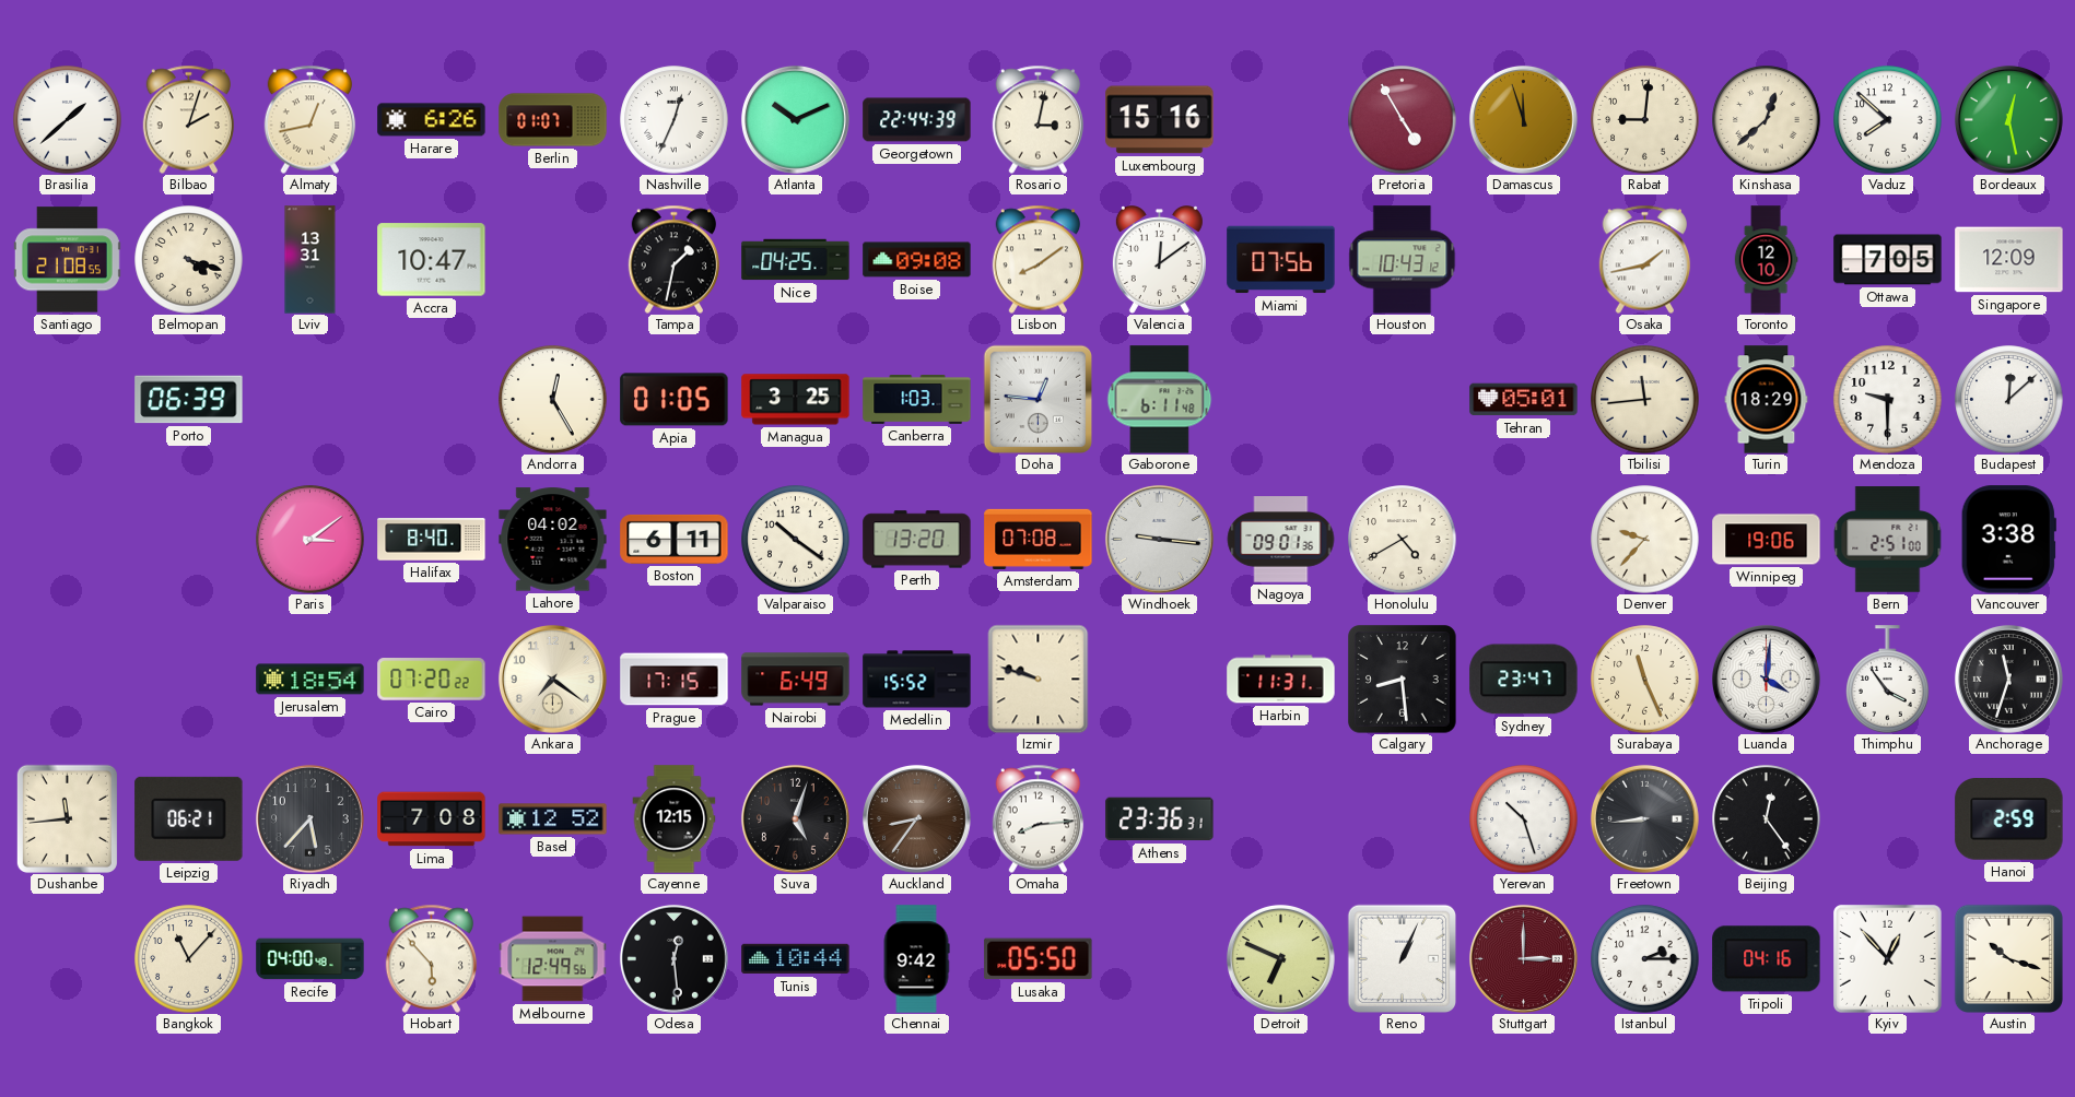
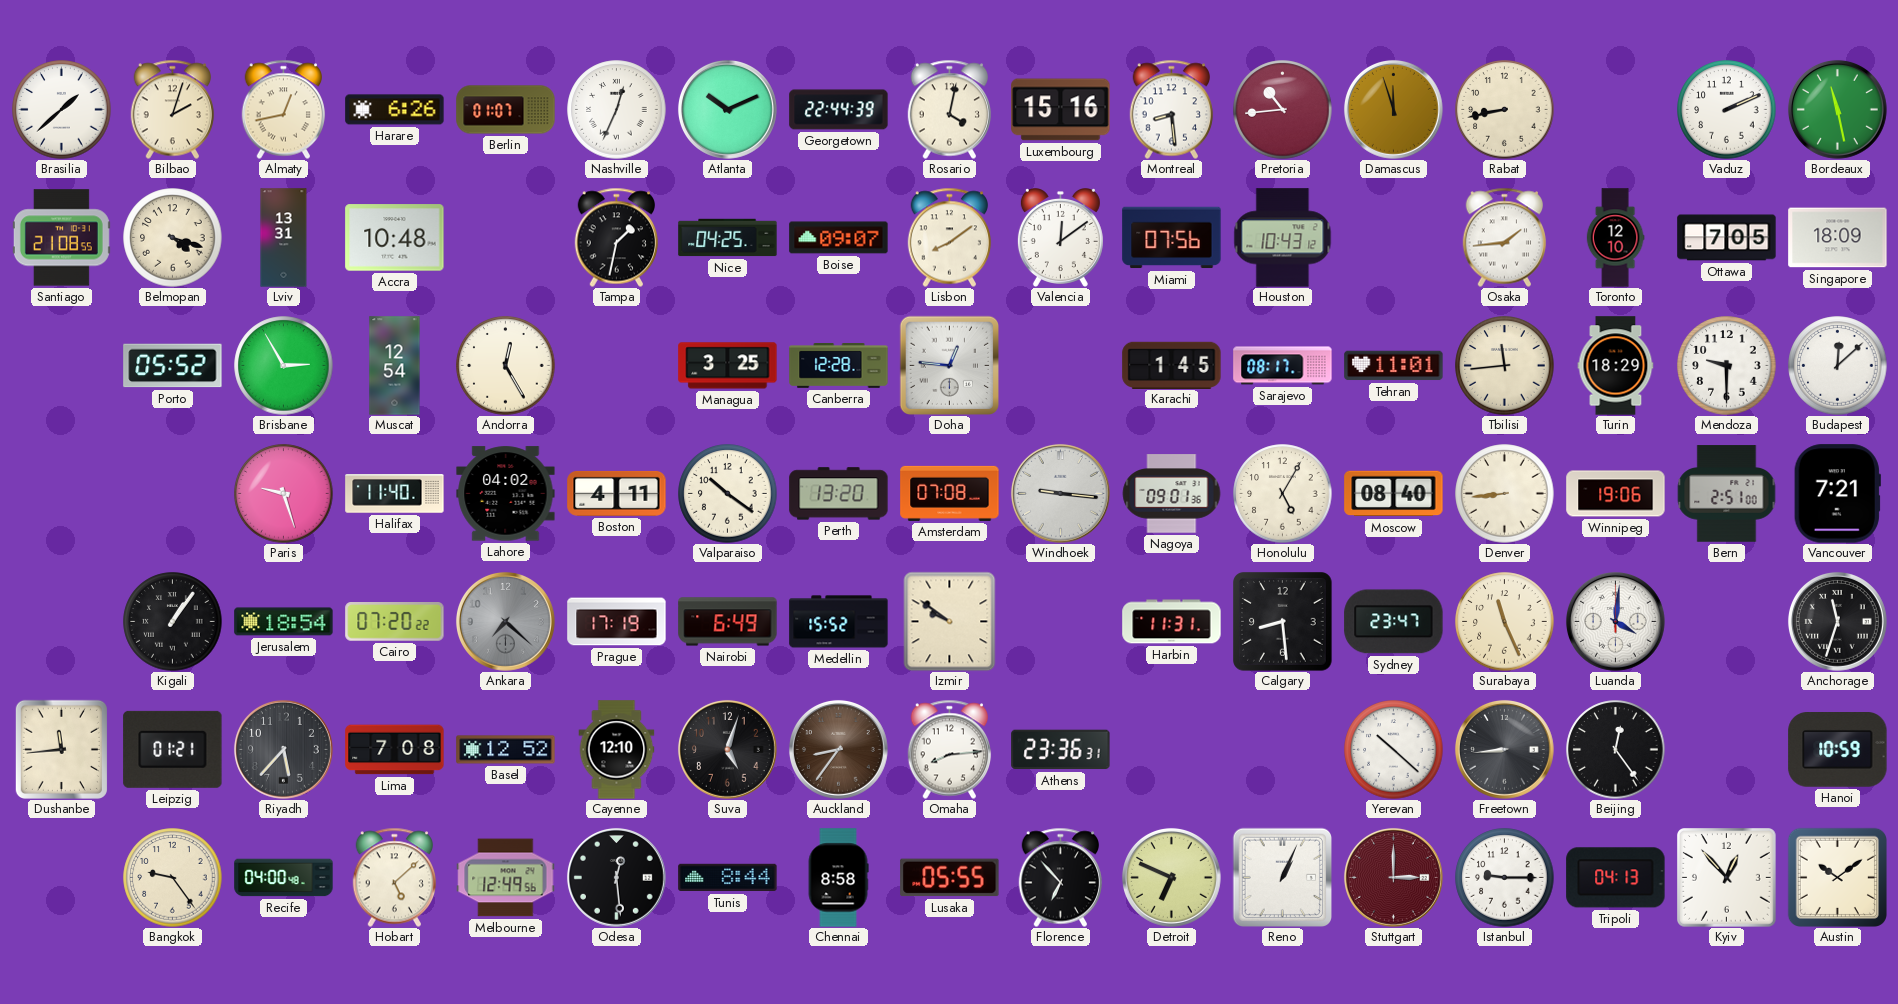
Rosario: 3:02 -> 4:02 (950, 109)
Montreal: none -> 8:29 (1172, 109)
Pretoria: 4:55 -> 10:44 (1283, 110)
Rabat: 9:01 -> 8:43 (1505, 110)
Kinshasa: 12:38 -> none (1767, 120)
Vaduz: 7:52 -> 2:11 (1727, 110)
Bordeaux: 12:28 -> 11:28 (1837, 109)
Accra: 10:47 -> 10:48 (395, 238)
Boise: 09:08 -> 09:07 (839, 238)
Osaka: 1:43 -> 1:44 (1505, 237)
Singapore: 12:09 -> 18:09 (1838, 238)
Porto: 06:39 -> 05:52 (173, 366)
Brisbane: none -> 2:55 (284, 366)
Muscat: none -> 12:54 (395, 366)
Apia: 01:05 -> none (675, 400)
Canberra: 1:03 -> 12:28 (839, 366)
Gaborone: 6:11 -> none (1160, 400)
Karachi: none -> 1:45 (1172, 365)
Sarajevo: none -> 08:17 (1283, 366)
Tehran: 05:01 -> 11:01 (1394, 366)
Paris: 3:09 -> 9:27 (284, 494)
Halifax: 8:40 -> 11:40 (395, 494)
Boston: 6:11 -> 4:11 (617, 493)
Honolulu: 4:40 -> 5:05 (1283, 494)
Moscow: none -> 08:40 (1394, 494)
Denver: 9:37 -> 8:44 (1505, 494)
Vancouver: 3:38 -> 7:21 (1837, 494)
Kigali: none -> 1:06 (173, 622)
Ankara: 7:21 -> 7:22 (505, 621)
Ankara dial: cream -> grey (505, 621)
Prague: 17:15 -> 17:19 (617, 622)
Izmir: 9:48 -> 9:51 (950, 621)
Thimphu: 3:54 -> none (1888, 680)
Leipzig: 06:21 -> 01:21 (173, 749)
Cayenne: 12:15 -> 12:10 (617, 750)
Yerevan: 10:27 -> 10:22 (1394, 750)
Hanoi: 2:59 -> 10:59 (1838, 750)
Bangkok: 11:07 -> 9:24 (173, 878)
Hobart: 5:53 -> 5:08 (395, 877)
Tunis: 10:44 -> 8:44 (728, 878)
Chennai: 9:42 -> 8:58 (838, 878)
Lusaka: 05:50 -> 05:55 (950, 878)
Florence: none -> 6:53 (1061, 877)
Istanbul: 2:15 -> 9:15 (1505, 878)
Tripoli: 04:16 -> 04:13 (1616, 878)
Austin: 10:18 -> 10:09 (1837, 877)
